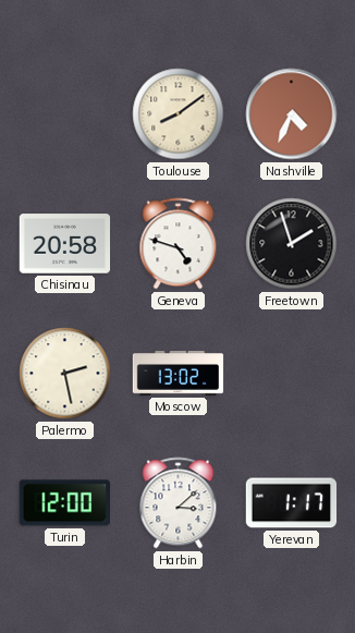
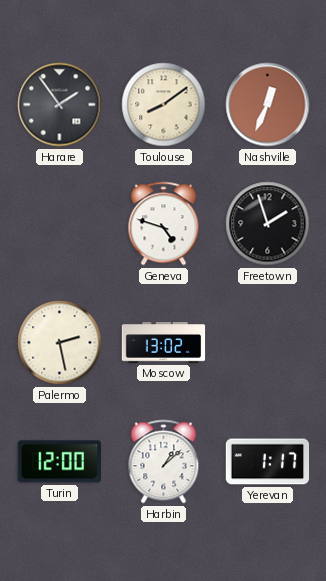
Harare: none -> 1:54 (60, 105)
Nashville: 4:34 -> 12:34 (268, 105)
Chisinau: 20:58 -> none (65, 244)
Harbin: 3:08 -> 1:08 (164, 462)
